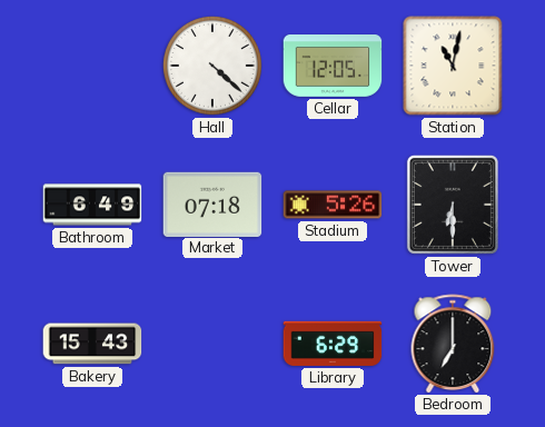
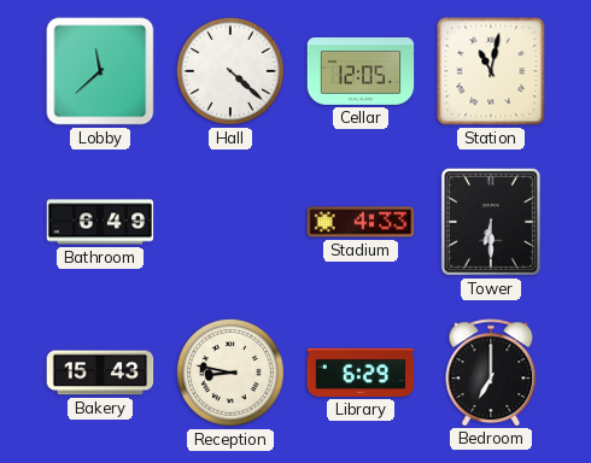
Lobby: none -> 11:38 (100, 71)
Market: 07:18 -> none (212, 203)
Stadium: 5:26 -> 4:33 (361, 222)
Reception: none -> 8:47 (230, 373)
